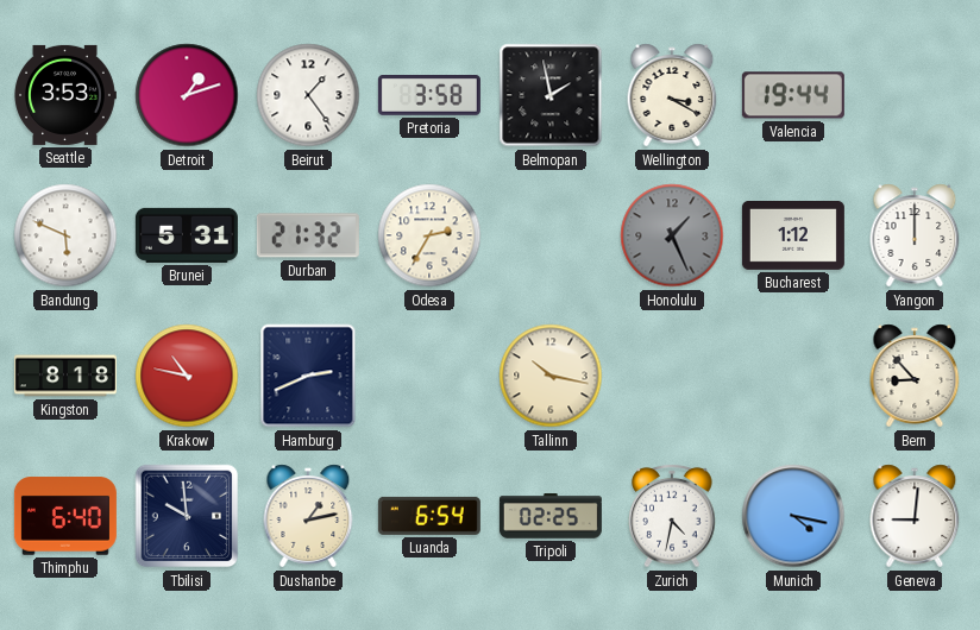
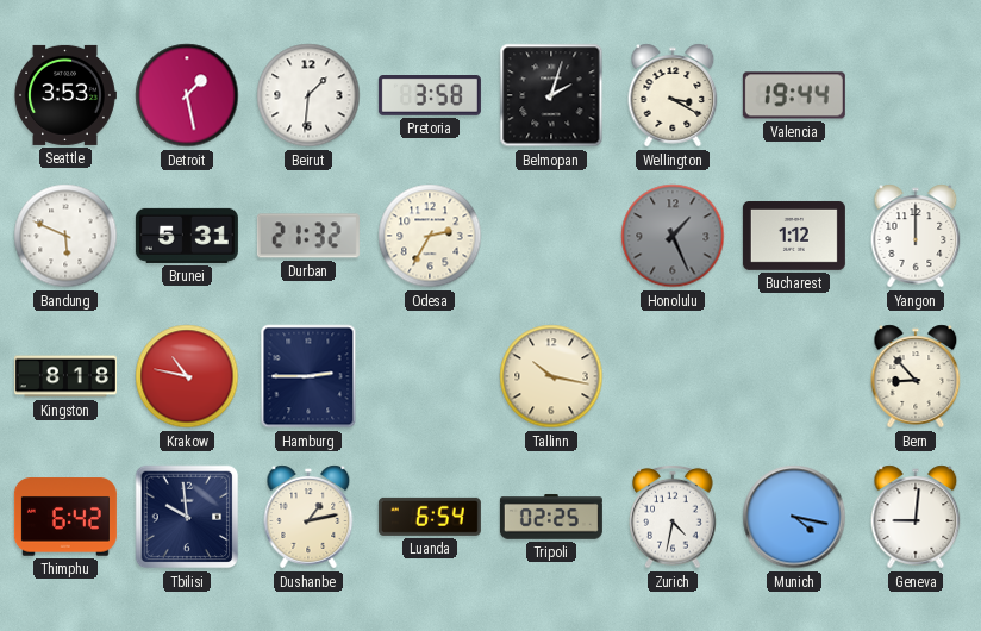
Detroit: 1:12 -> 1:28 (187, 95)
Beirut: 1:24 -> 1:31 (308, 95)
Belmopan: 1:58 -> 2:03 (551, 95)
Hamburg: 2:41 -> 2:45 (308, 376)
Thimphu: 6:40 -> 6:42 (65, 517)
